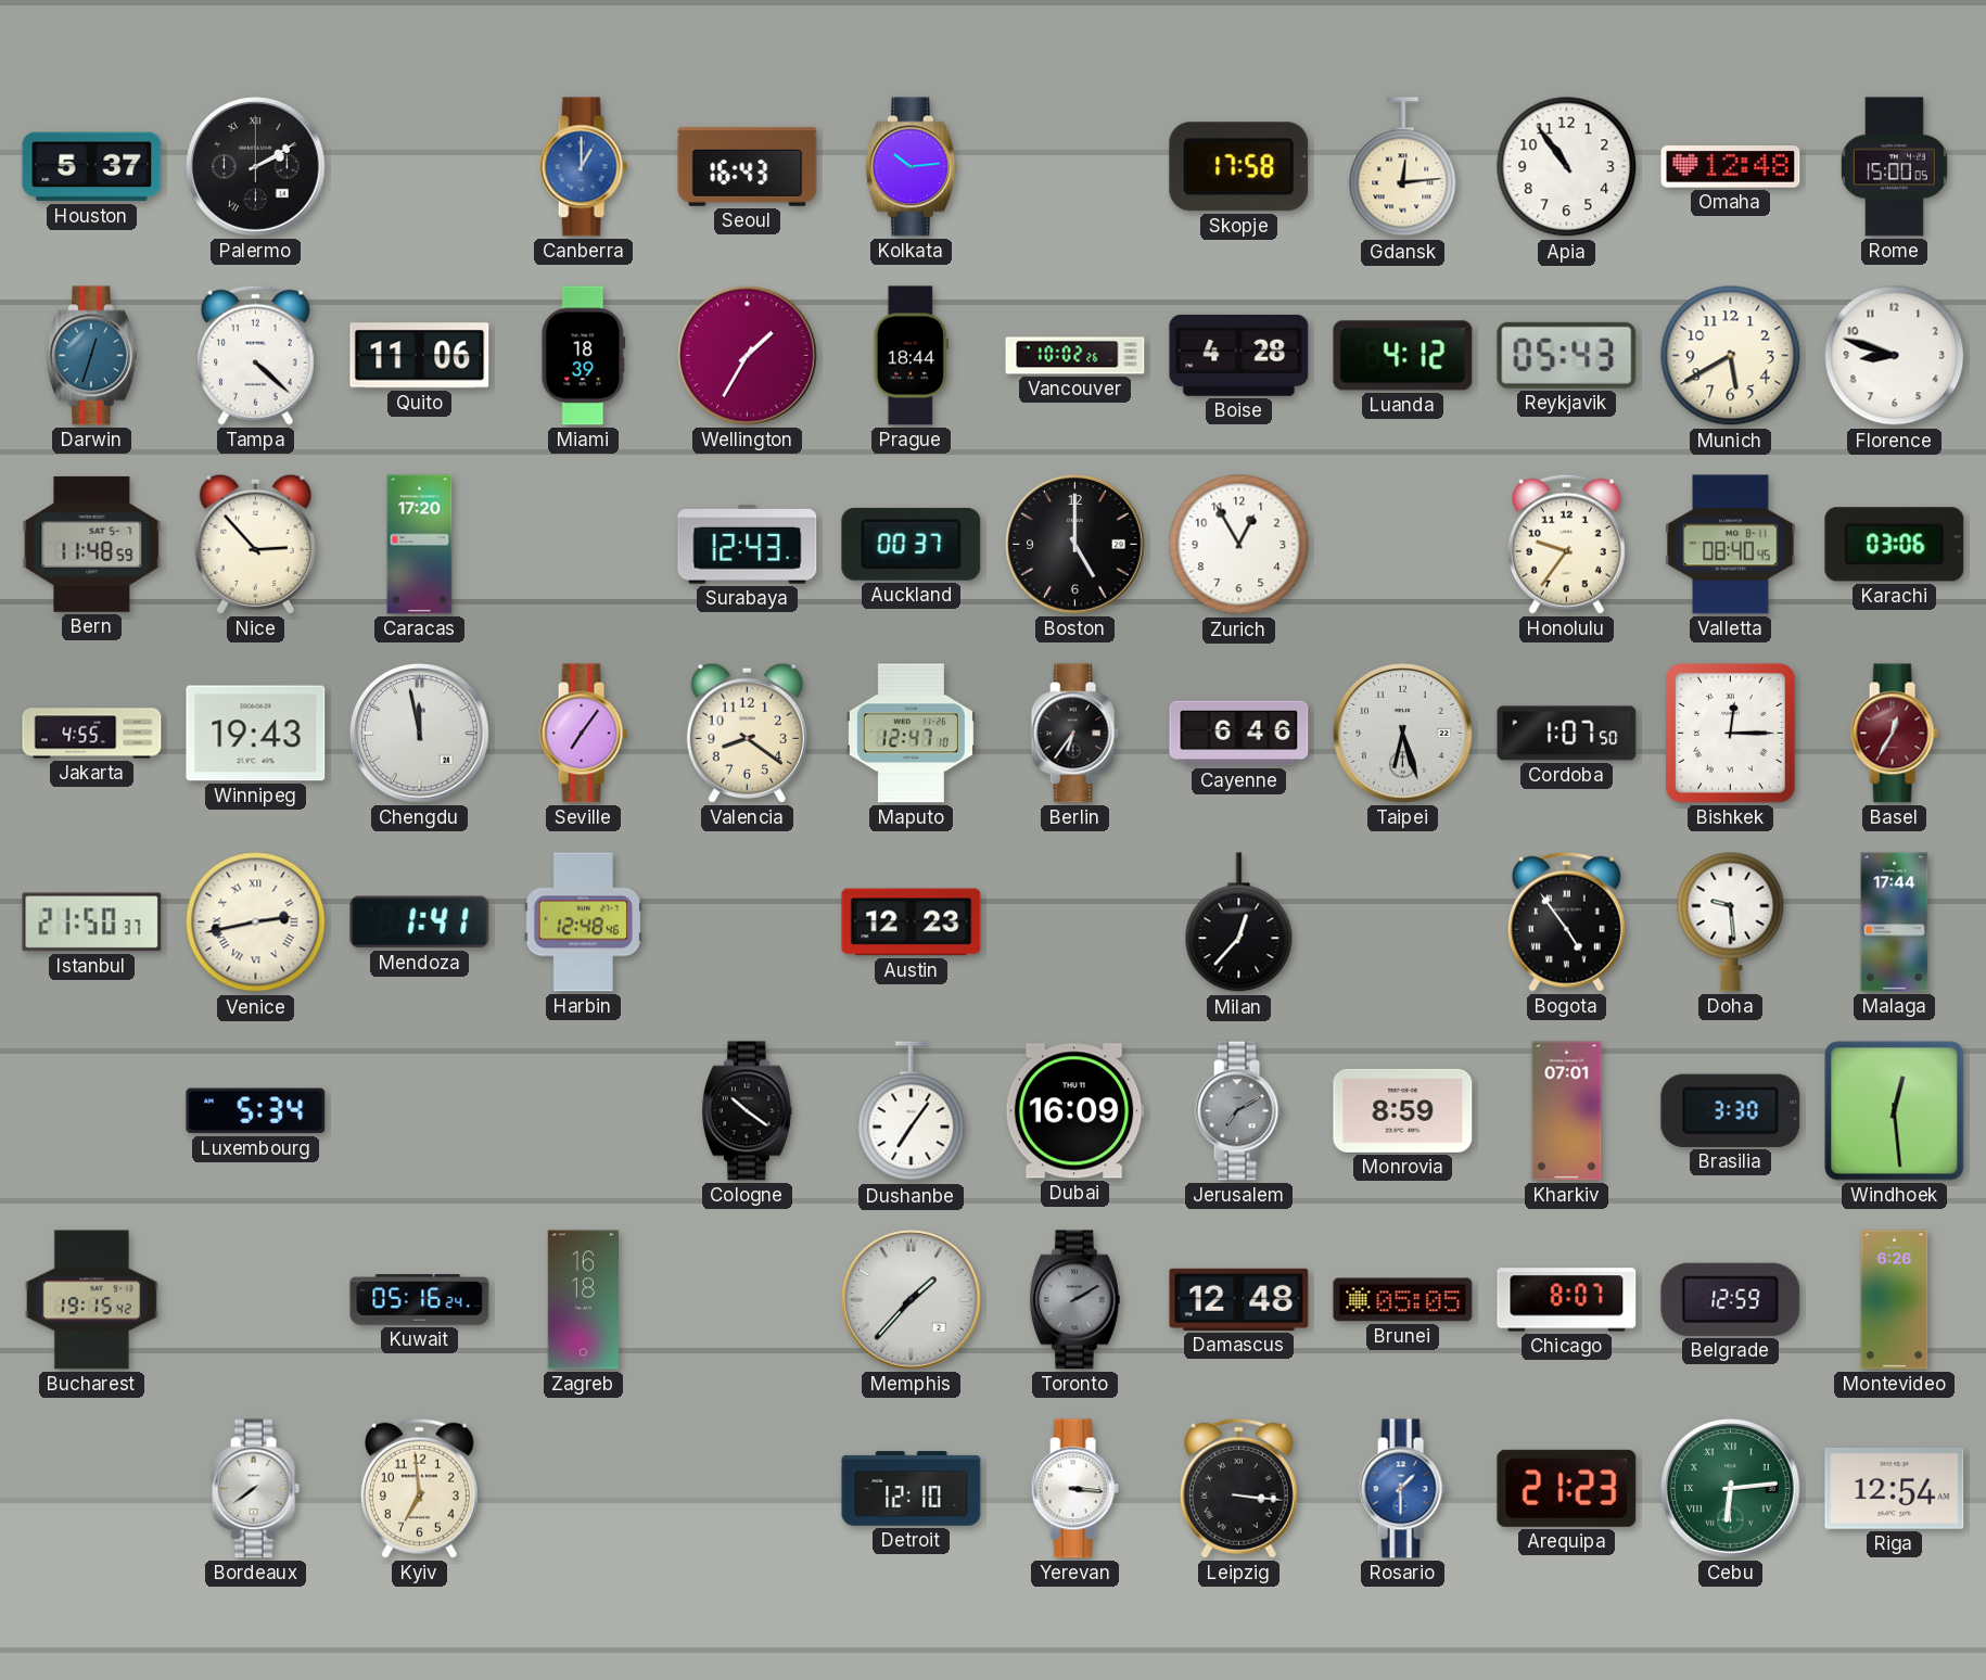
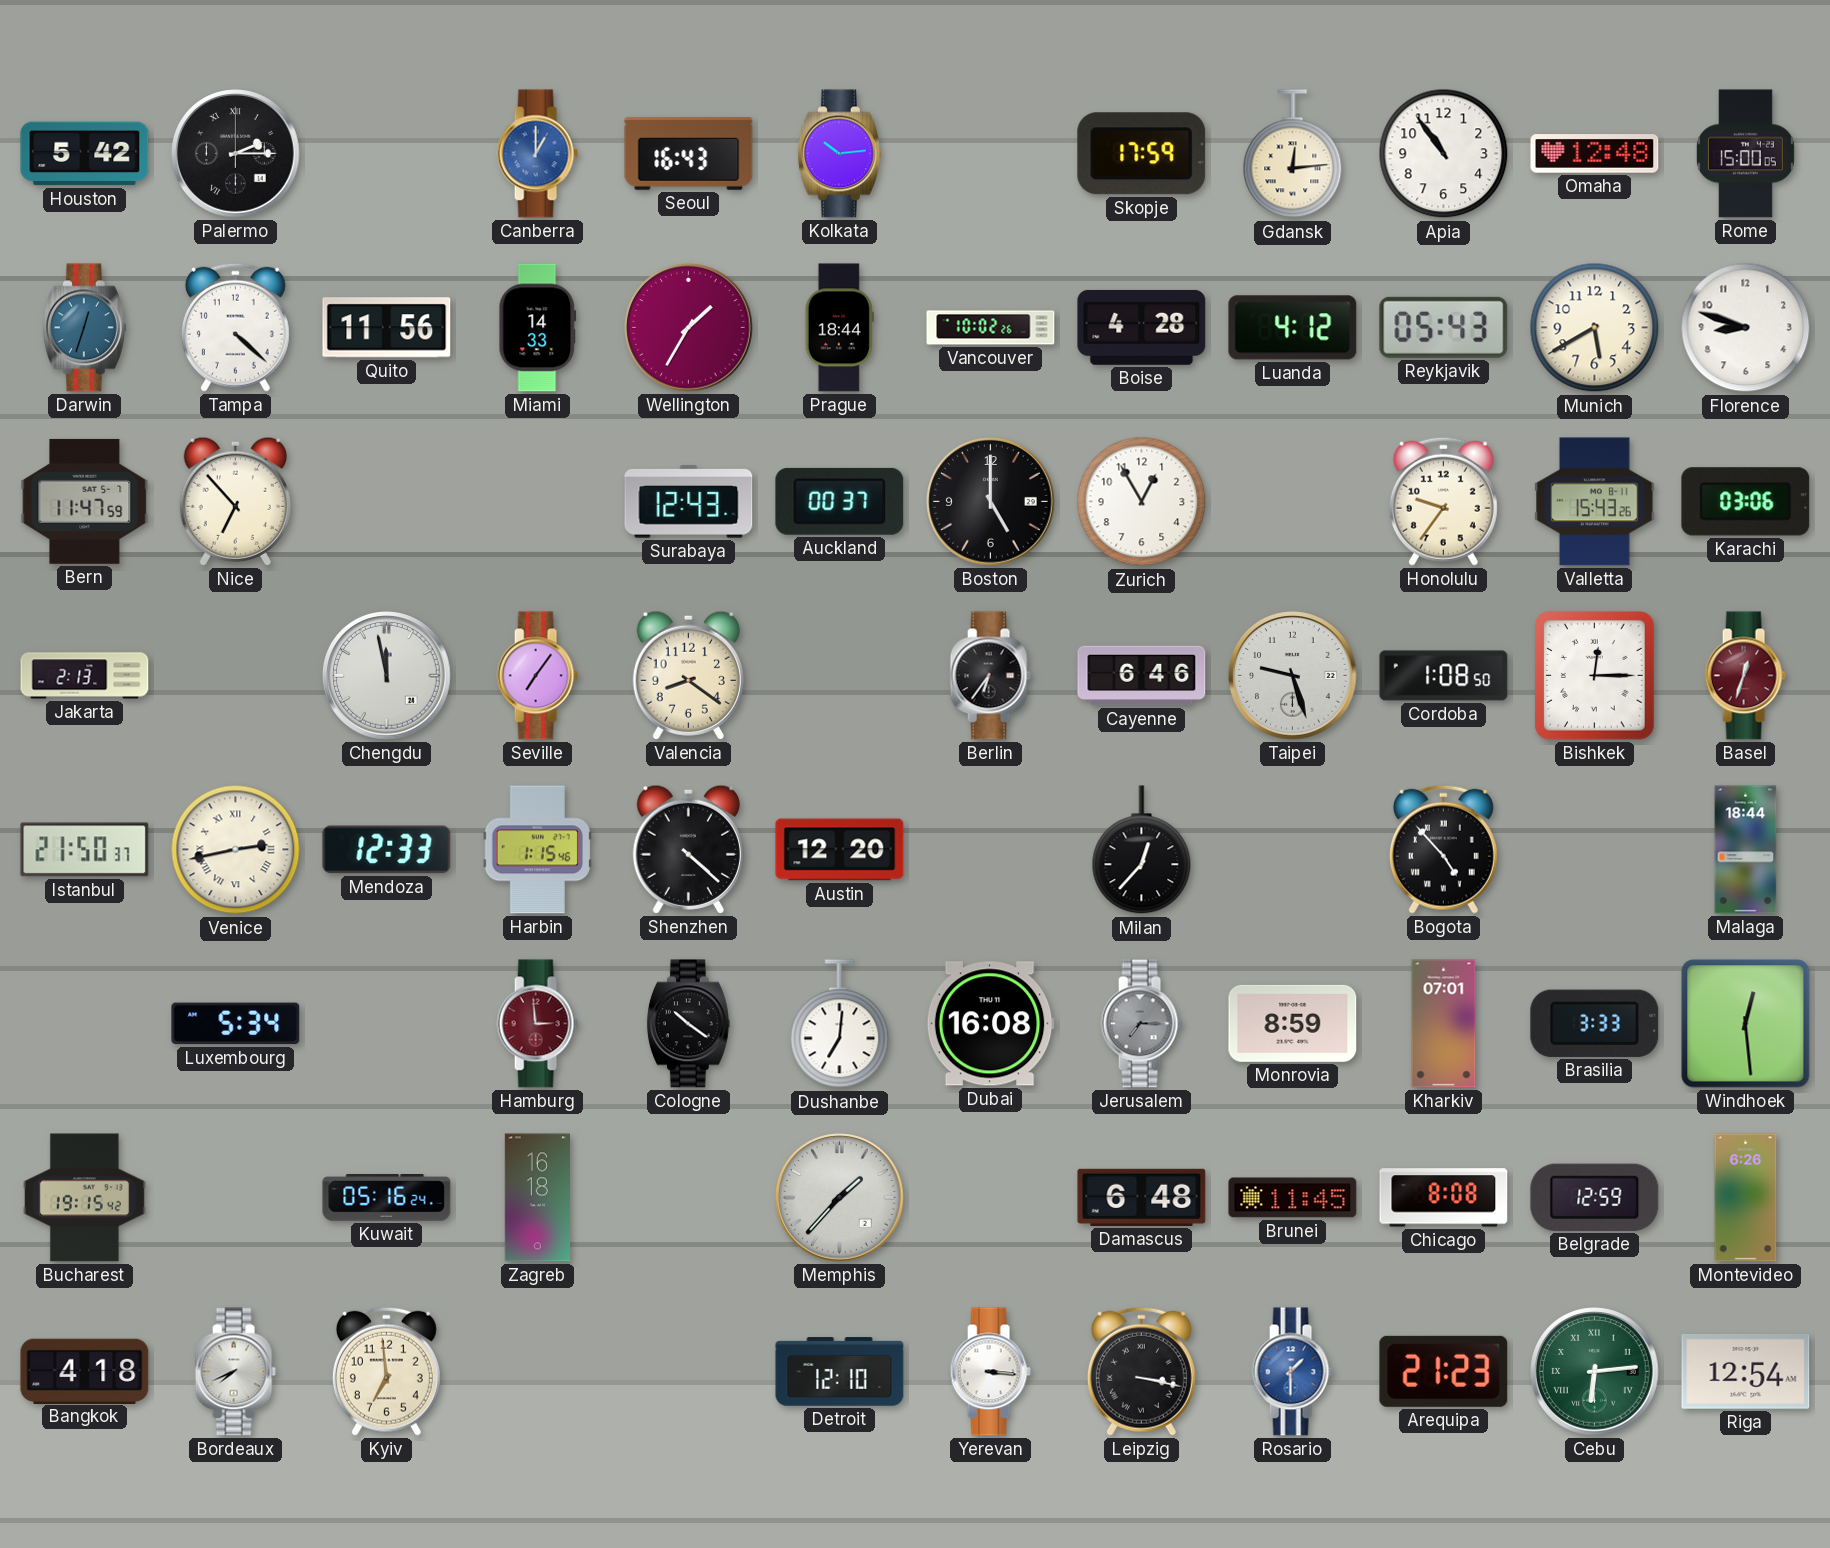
Houston: 5:37 -> 5:42 (85, 154)
Palermo: 2:10 -> 2:15 (236, 154)
Skopje: 17:58 -> 17:59 (1142, 154)
Quito: 11:06 -> 11:56 (387, 328)
Miami: 18:39 -> 14:33 (538, 328)
Bern: 11:48 -> 11:47 (85, 501)
Nice: 2:53 -> 6:53 (235, 501)
Caracas: 17:20 -> none (420, 545)
Valletta: 08:40 -> 15:43 (1595, 502)
Jakarta: 4:55 -> 2:13 (85, 676)
Winnipeg: 19:43 -> none (256, 734)
Maputo: 12:47 -> none (911, 734)
Taipei: 6:27 -> 9:27 (1293, 676)
Cordoba: 1:07 -> 1:08 (1444, 676)
Basel: 12:35 -> 12:33 (1745, 676)
Mendoza: 1:41 -> 12:33 (387, 850)
Harbin: 12:48 -> 1:15 (537, 850)
Shenzhen: none -> 4:22 (688, 849)
Austin: 12:23 -> 12:20 (840, 850)
Bogota: 4:54 -> 4:53 (1443, 849)
Doha: 9:29 -> none (1731, 921)
Malaga: 17:44 -> 18:44 (1746, 850)
Hamburg: none -> 2:59 (537, 1024)
Dushanbe: 7:06 -> 7:01 (840, 1024)
Dubai: 16:09 -> 16:08 (990, 1024)
Jerusalem: 7:10 -> 7:15 (1141, 1024)
Brasilia: 3:30 -> 3:33 (1595, 1023)
Toronto: 2:10 -> none (1074, 1300)
Damascus: 12:48 -> 6:48 (1142, 1197)
Brunei: 05:05 -> 11:45 (1293, 1198)
Chicago: 8:07 -> 8:08 (1444, 1198)
Bangkok: none -> 4:18 (85, 1371)
Bordeaux: 7:39 -> 7:41 (235, 1372)
Leipzig: 3:16 -> 3:17 (1141, 1371)
